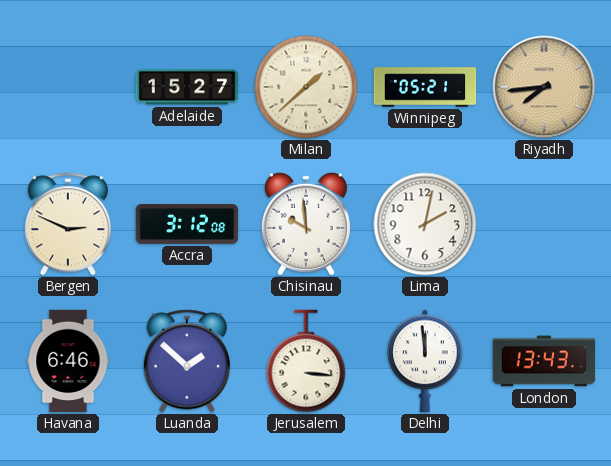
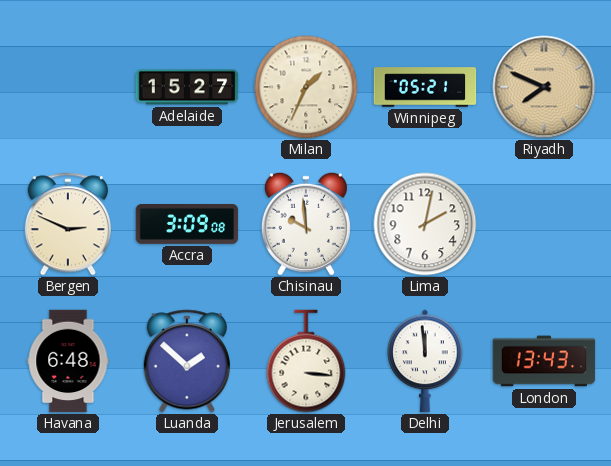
Milan: 1:38 -> 1:34 (306, 87)
Riyadh: 7:44 -> 7:49 (544, 87)
Accra: 3:12 -> 3:09 (187, 225)
Havana: 6:46 -> 6:48 (68, 361)
